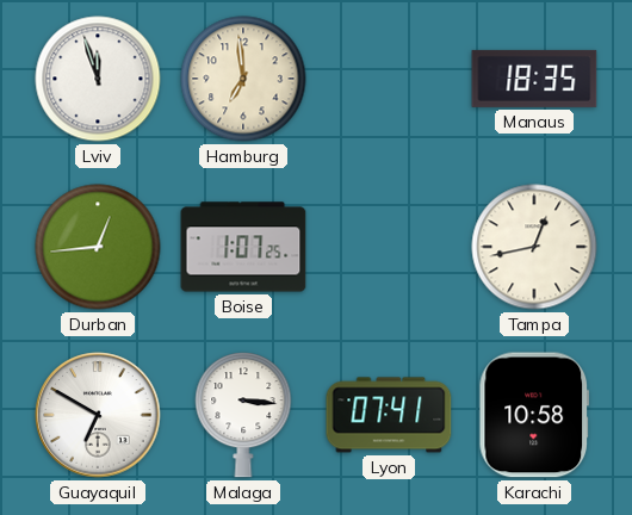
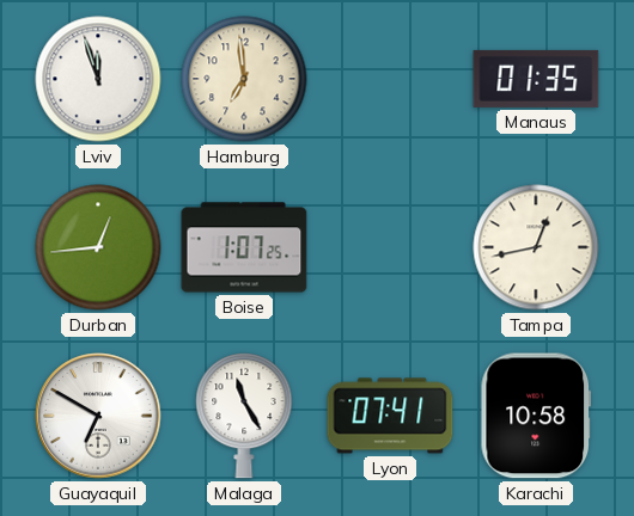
Manaus: 18:35 -> 01:35 (536, 79)
Malaga: 3:16 -> 11:25 (244, 416)
